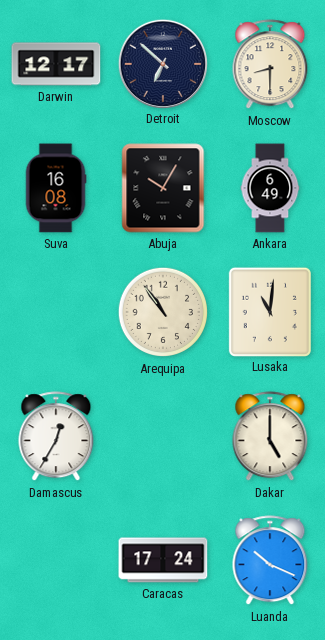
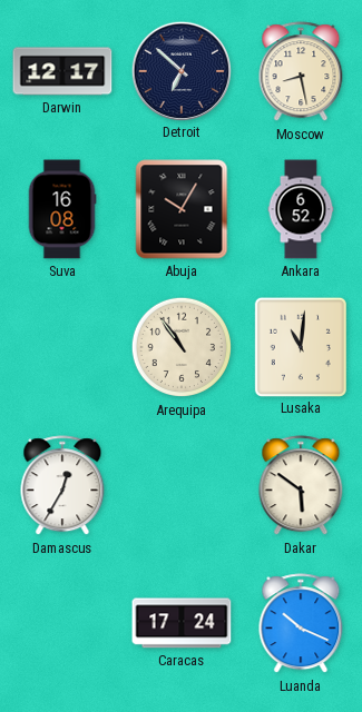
Moscow: 8:30 -> 8:28 (301, 72)
Ankara: 6:49 -> 6:52 (301, 209)
Dakar: 5:00 -> 5:51 (301, 486)
